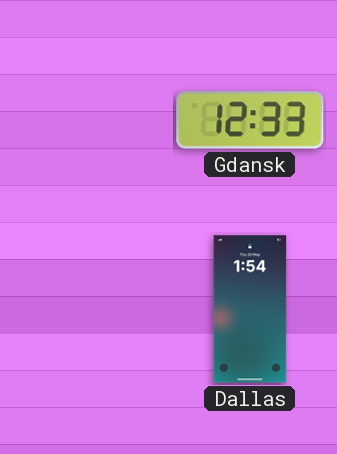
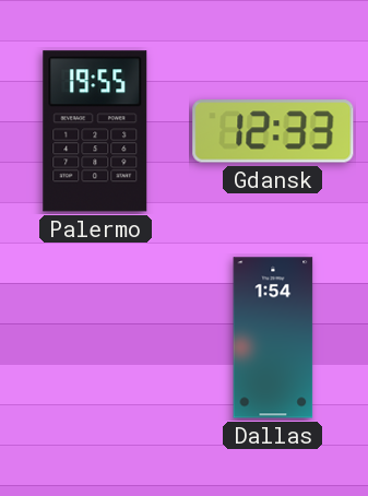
Palermo: none -> 19:55 (95, 131)
